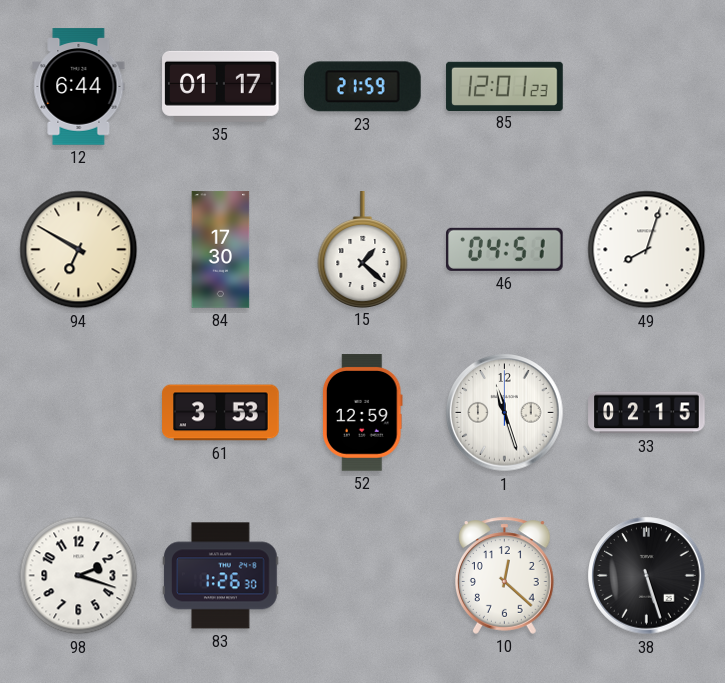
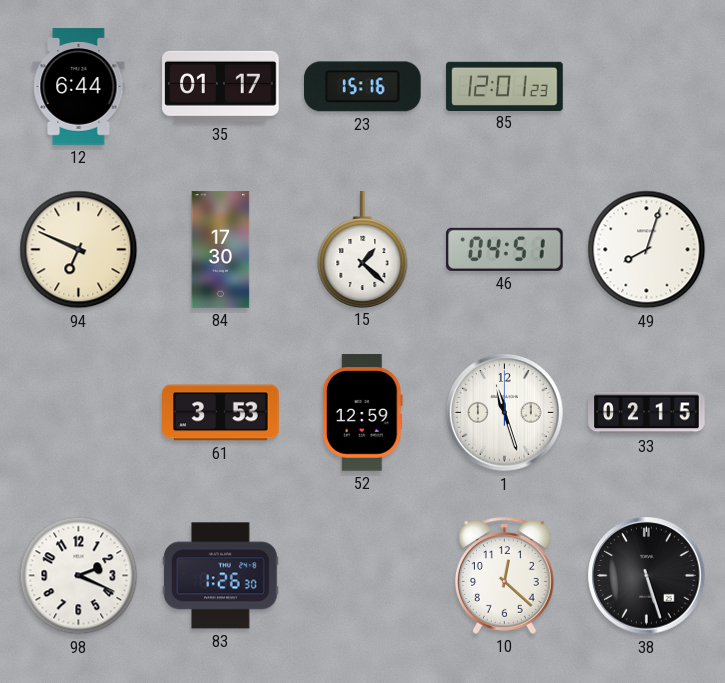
23: 21:59 -> 15:16 (363, 87)
94: 6:50 -> 6:49 (79, 250)
98: 2:18 -> 2:19 (79, 576)
